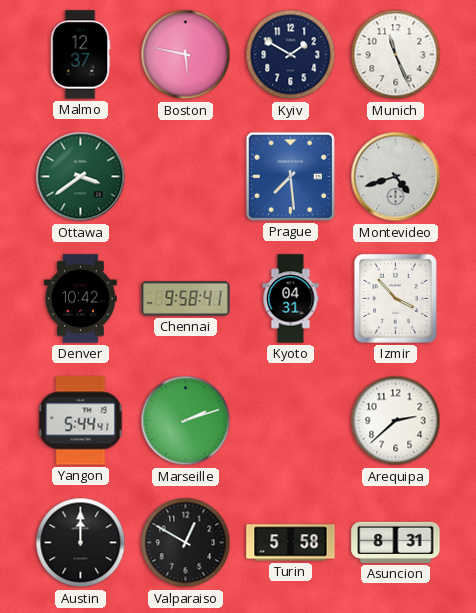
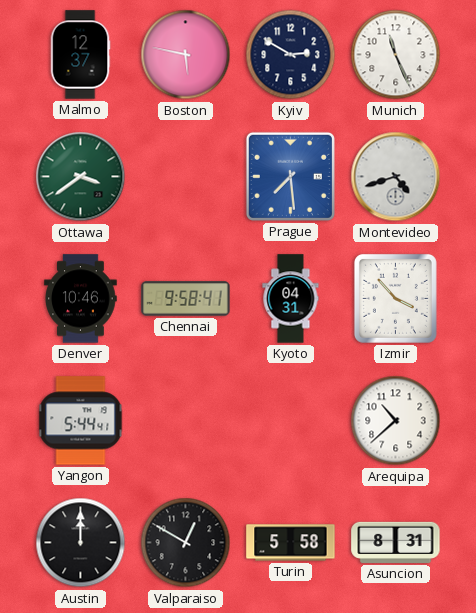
Kyiv: 1:50 -> 2:50 (291, 55)
Denver: 10:42 -> 10:46 (81, 299)
Marseille: 2:12 -> none (186, 421)
Arequipa: 2:38 -> 10:38 (396, 421)
